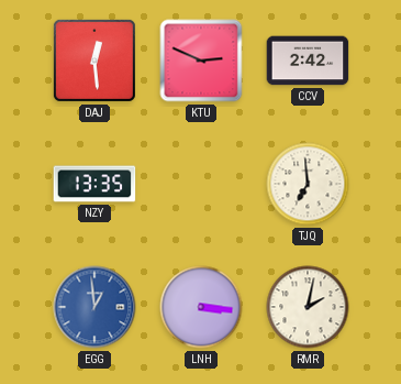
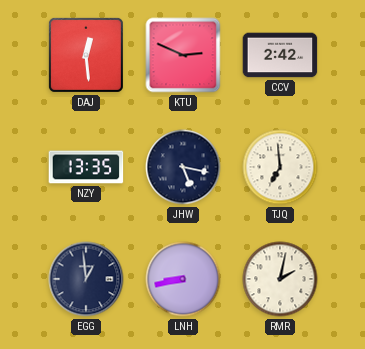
JHW: none -> 5:17 (183, 167)
EGG dial: blue -> navy (86, 279)
LNH: 3:16 -> 8:43 (183, 279)
